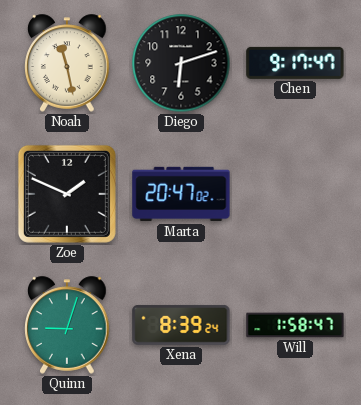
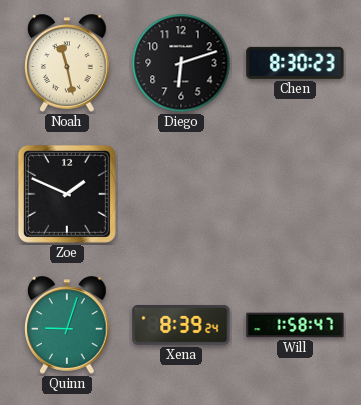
Chen: 9:17 -> 8:30 (295, 63)
Marta: 20:47 -> none (181, 194)
